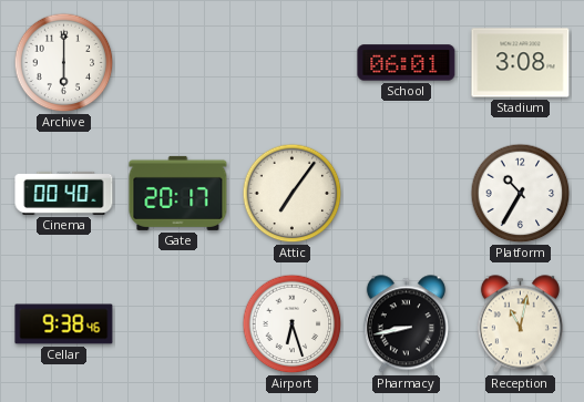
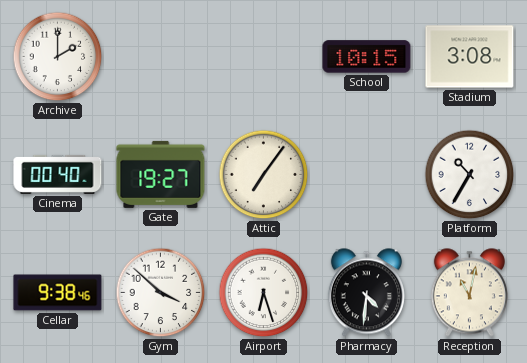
Archive: 6:00 -> 2:00 (58, 57)
School: 06:01 -> 10:15 (367, 57)
Gate: 20:17 -> 19:27 (161, 174)
Gym: none -> 3:52 (161, 293)
Pharmacy: 8:43 -> 4:31 (366, 293)
